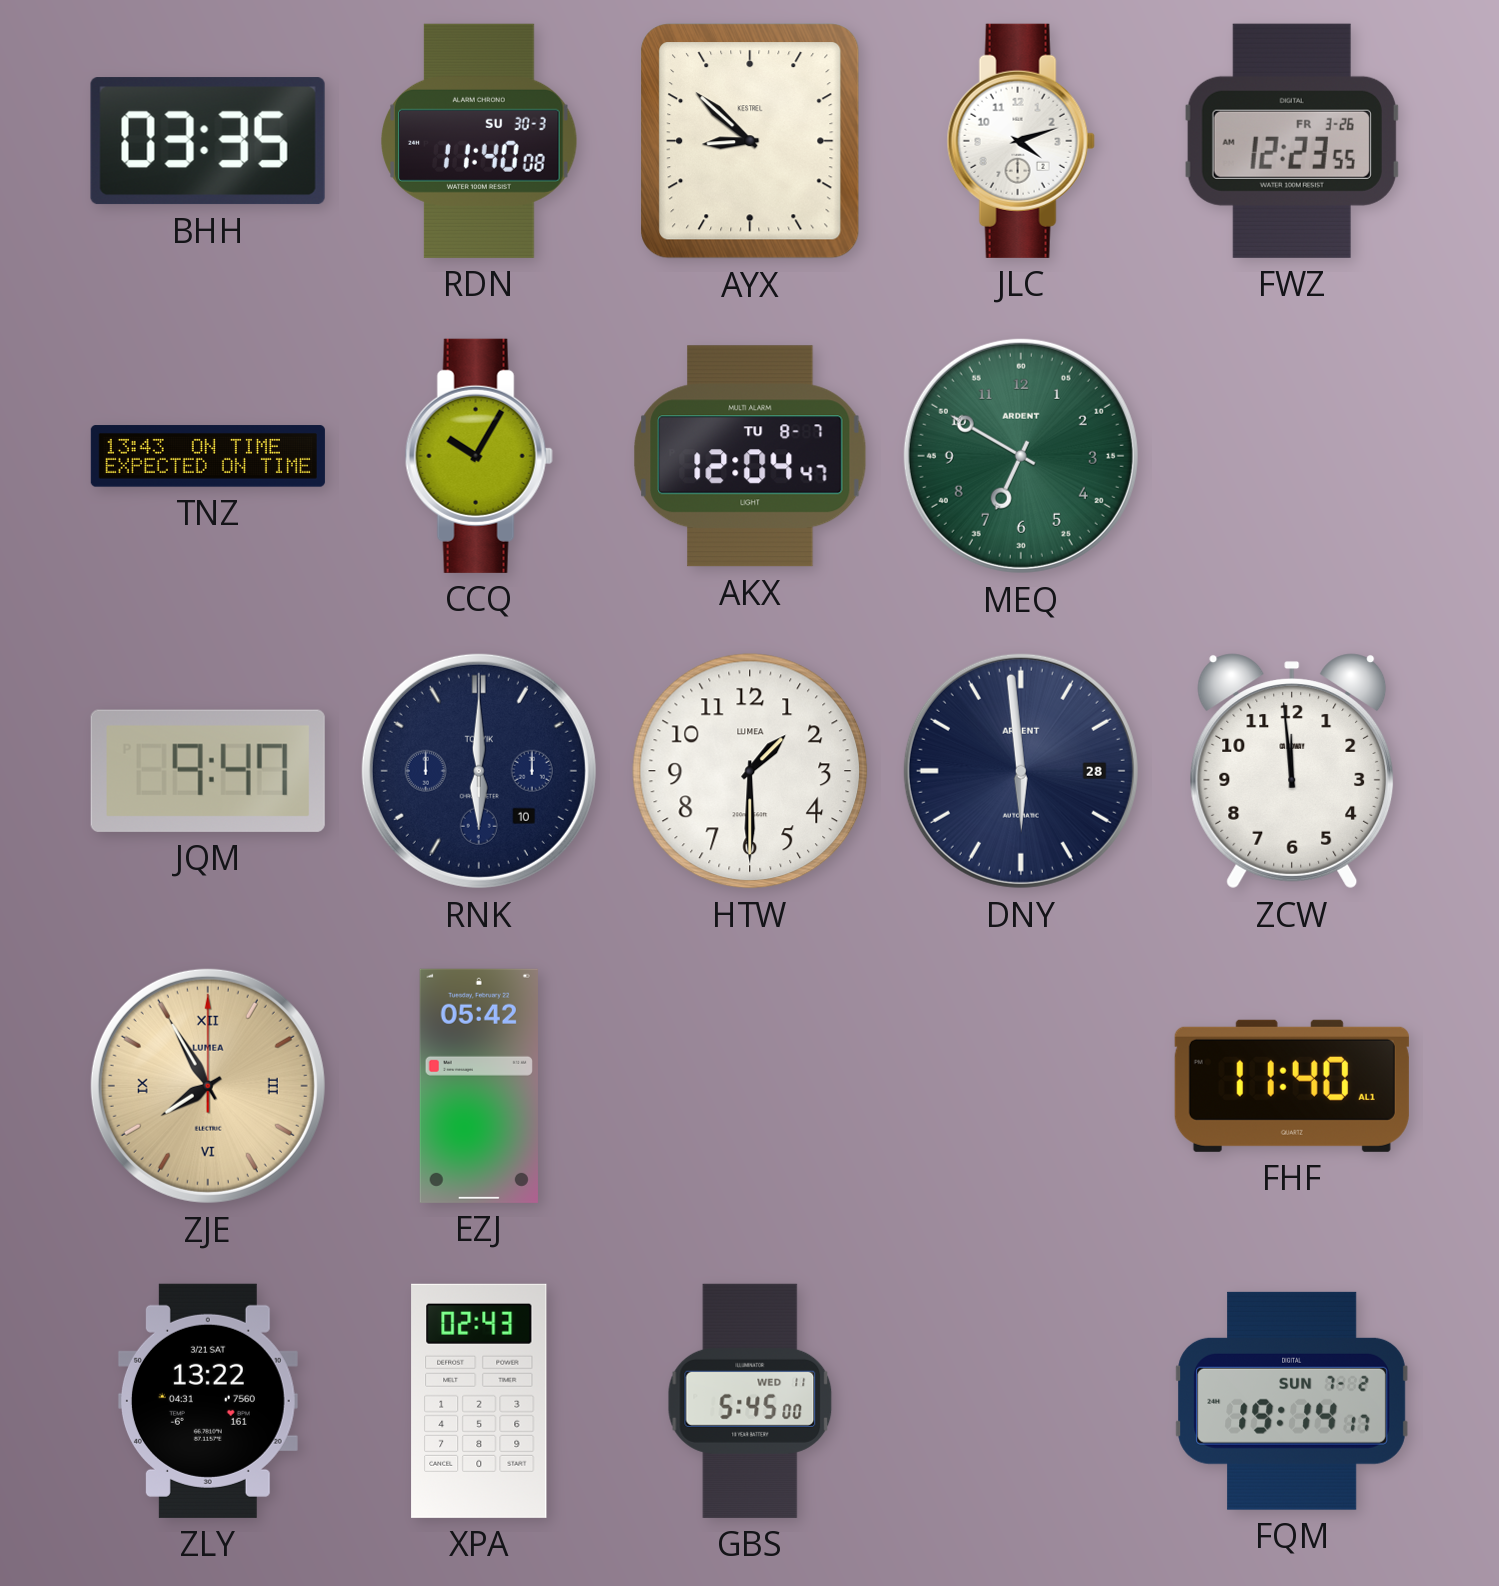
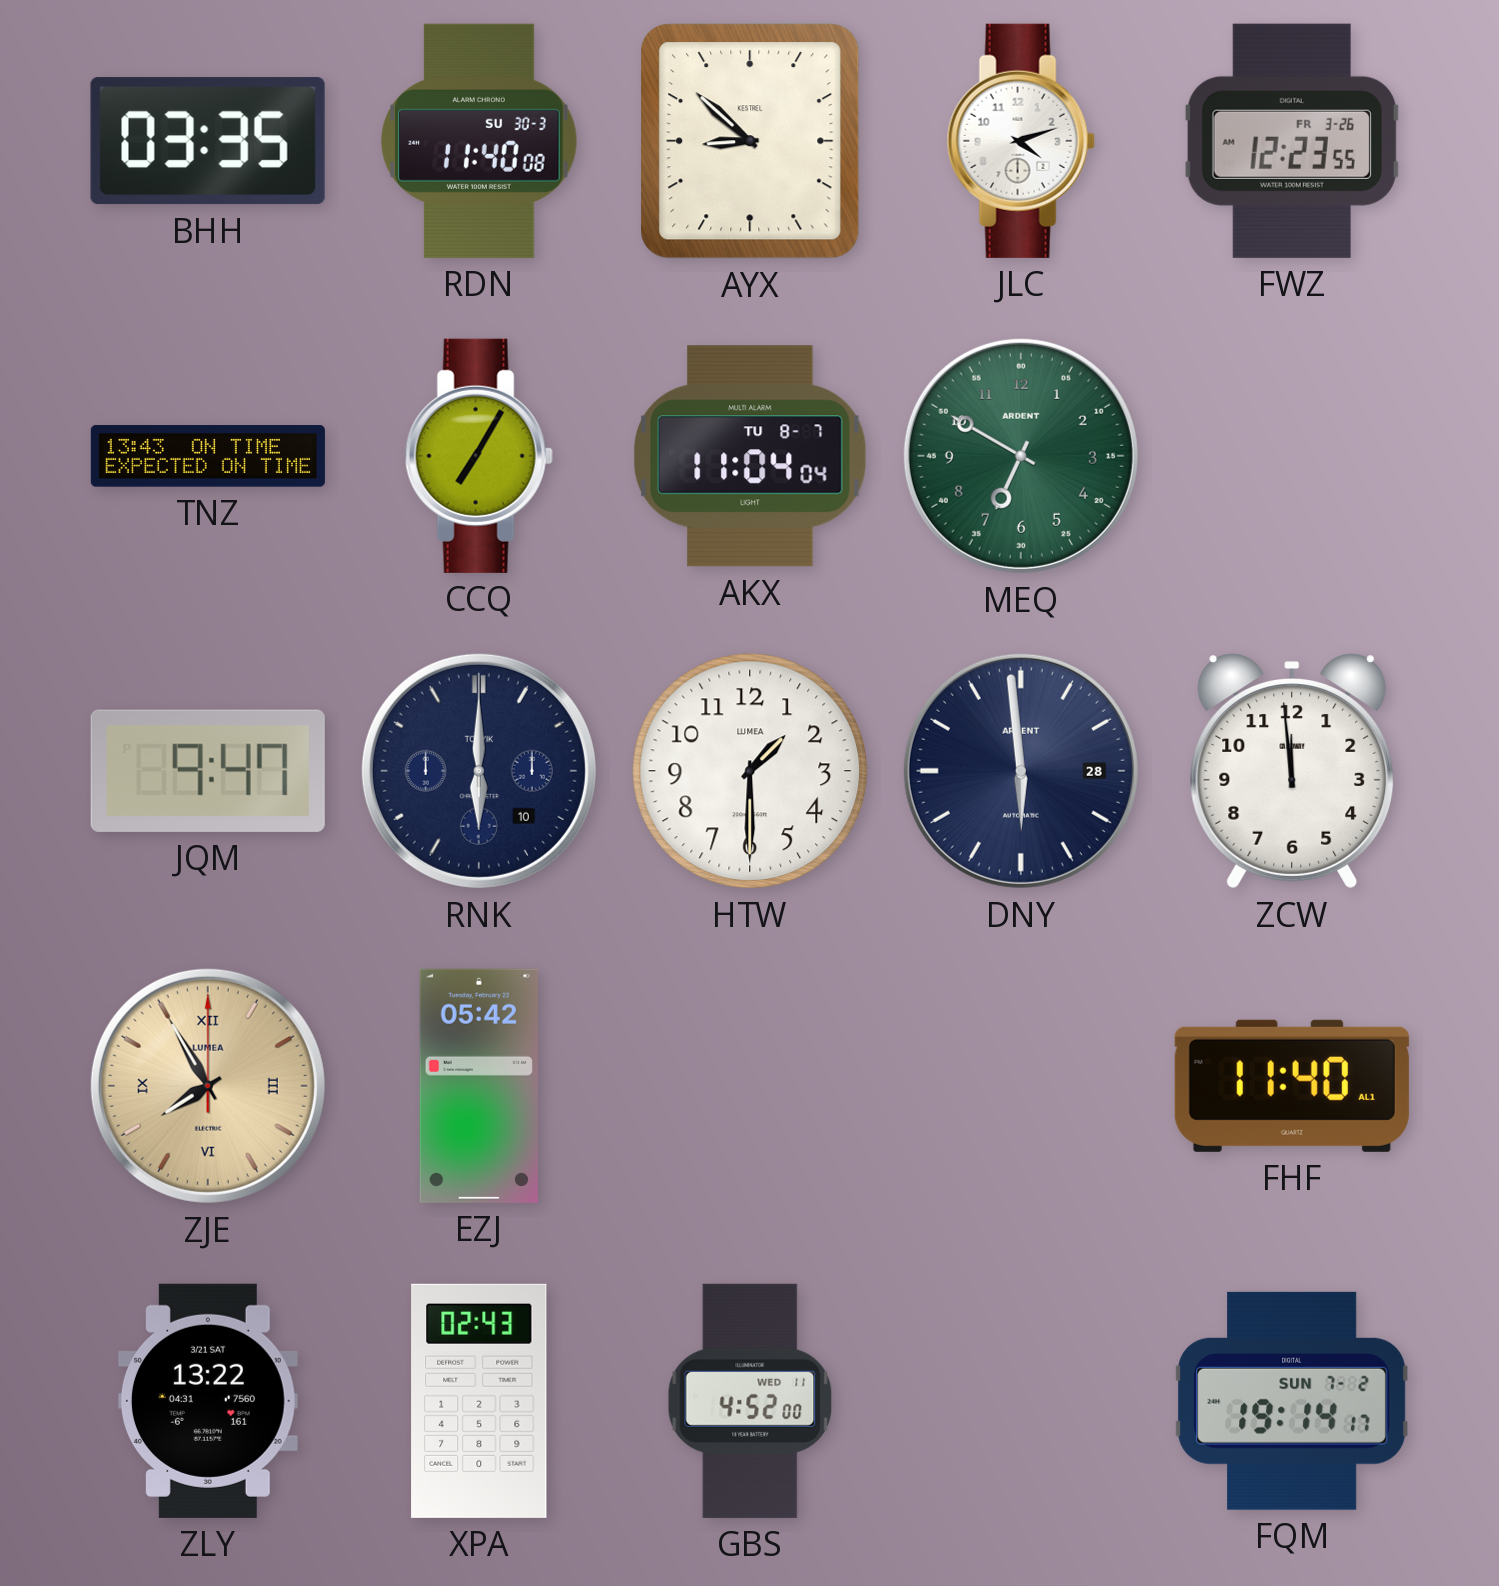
CCQ: 10:05 -> 7:05 (479, 456)
AKX: 12:04 -> 11:04 (750, 456)
GBS: 5:45 -> 4:52 (750, 1401)
